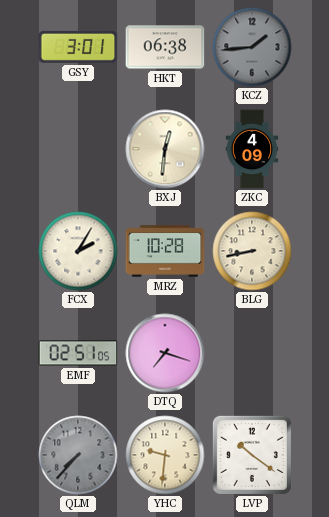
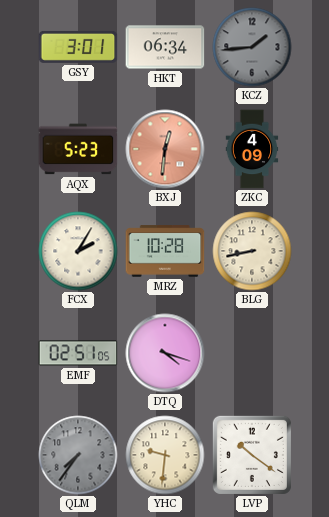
HKT: 06:38 -> 06:34 (165, 47)
AQX: none -> 5:23 (78, 149)
BXJ dial: cream -> salmon (165, 149)
DTQ: 7:18 -> 4:18 (165, 353)
QLM: 7:37 -> 7:36 (78, 455)
